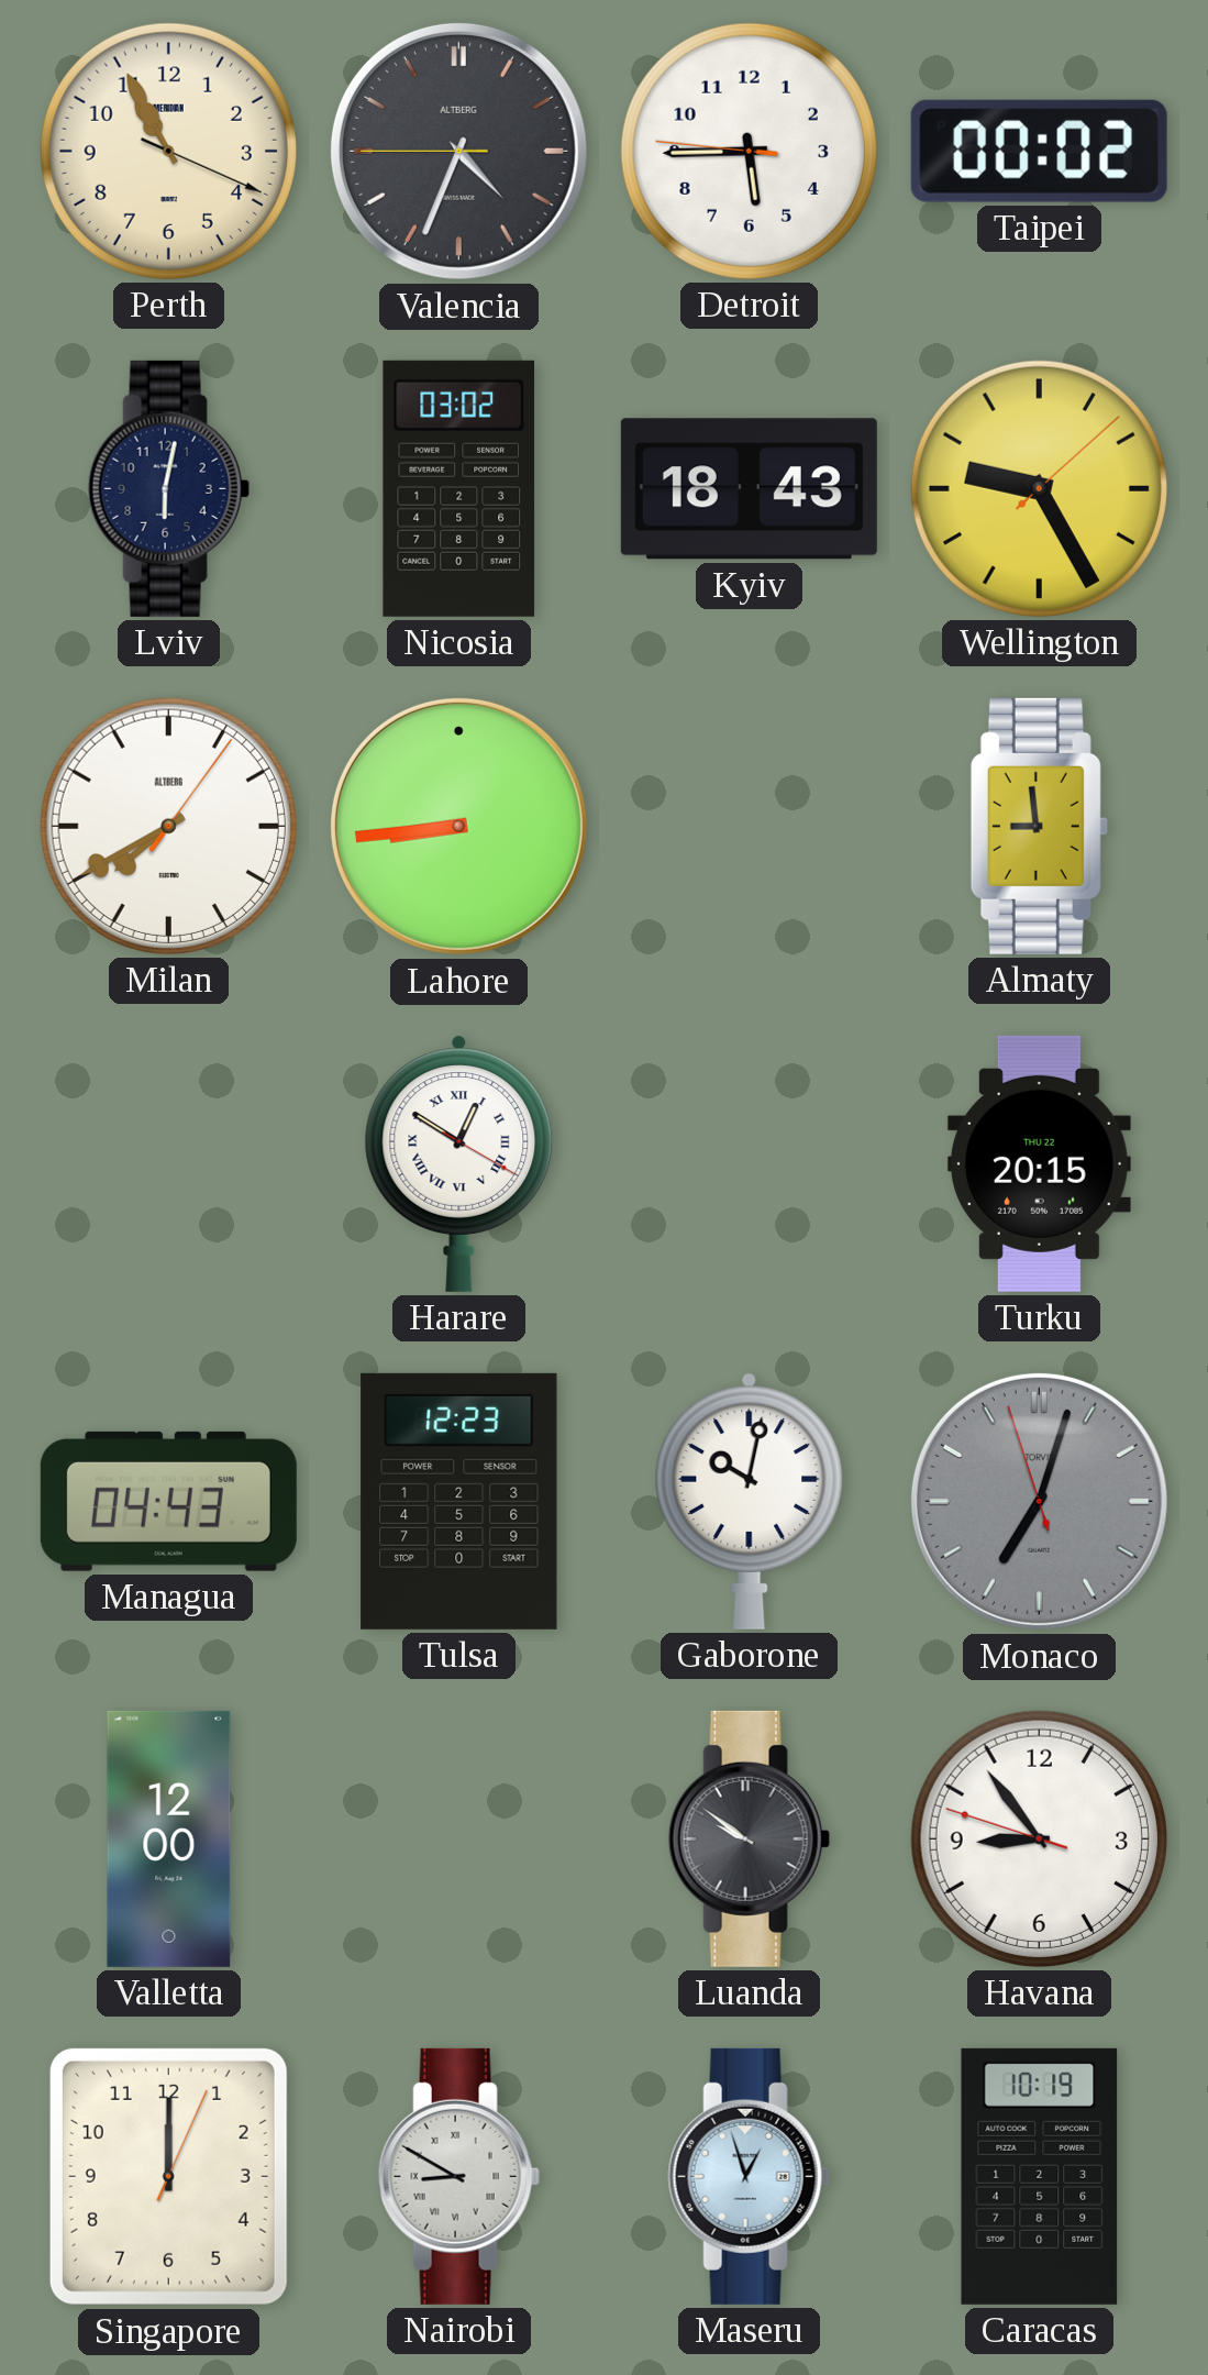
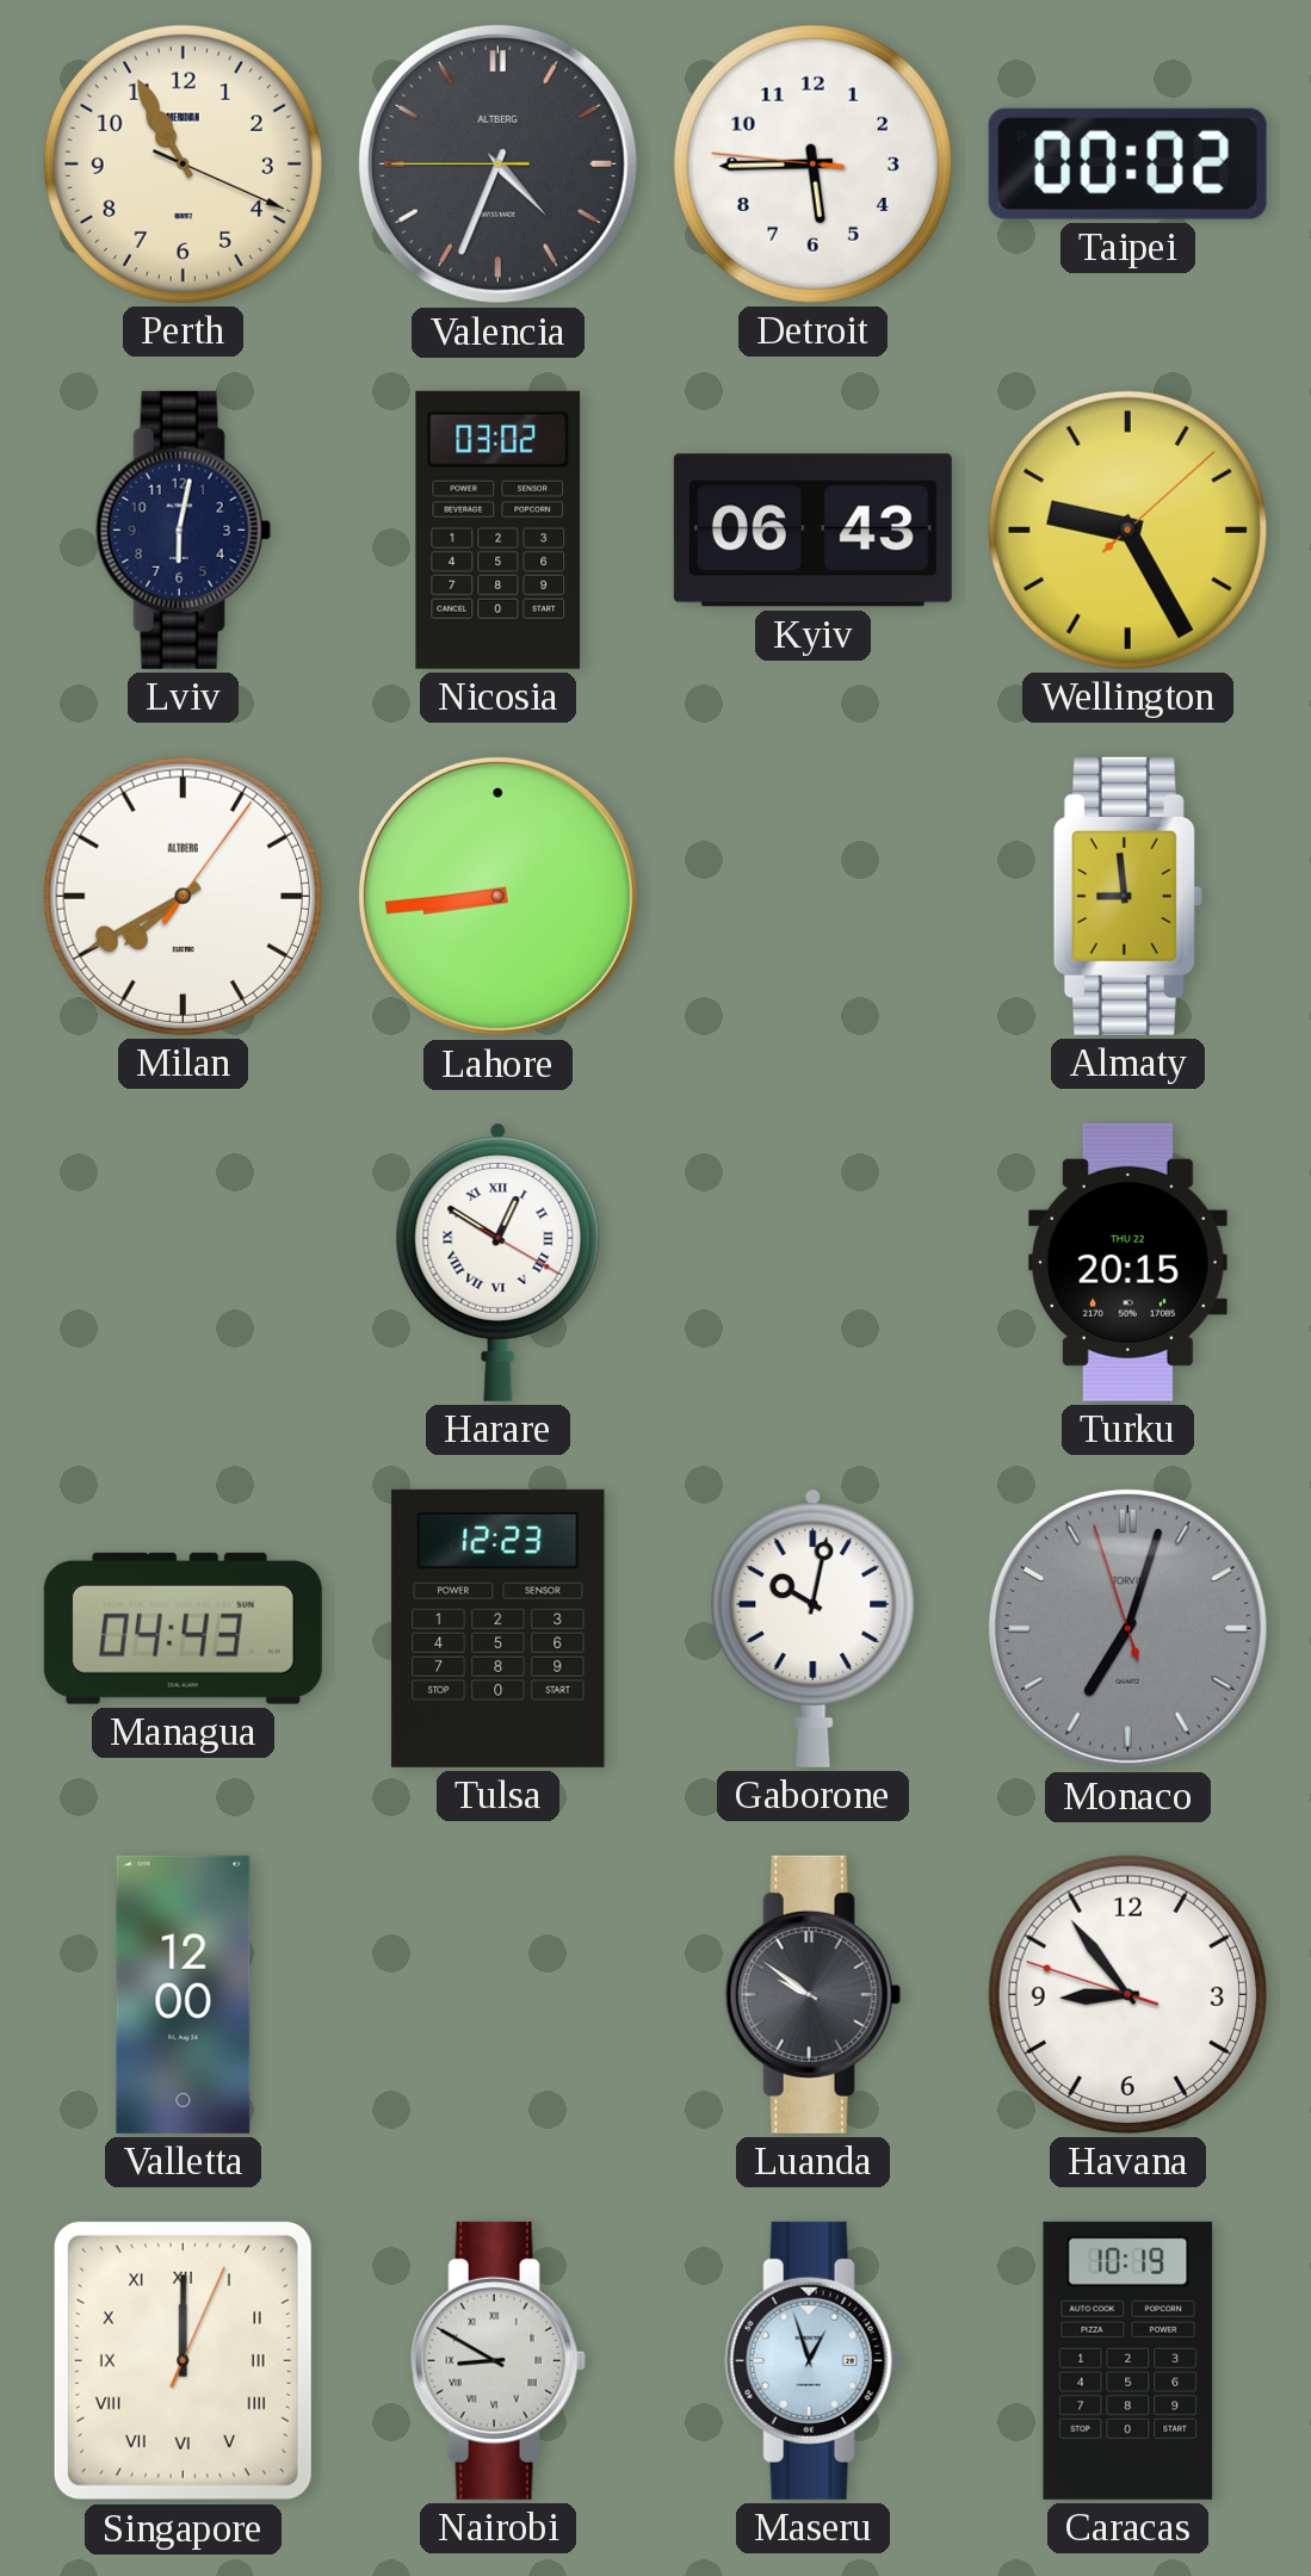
Kyiv: 18:43 -> 06:43 (812, 531)
Singapore numerals: Arabic -> Roman (183, 2360)
